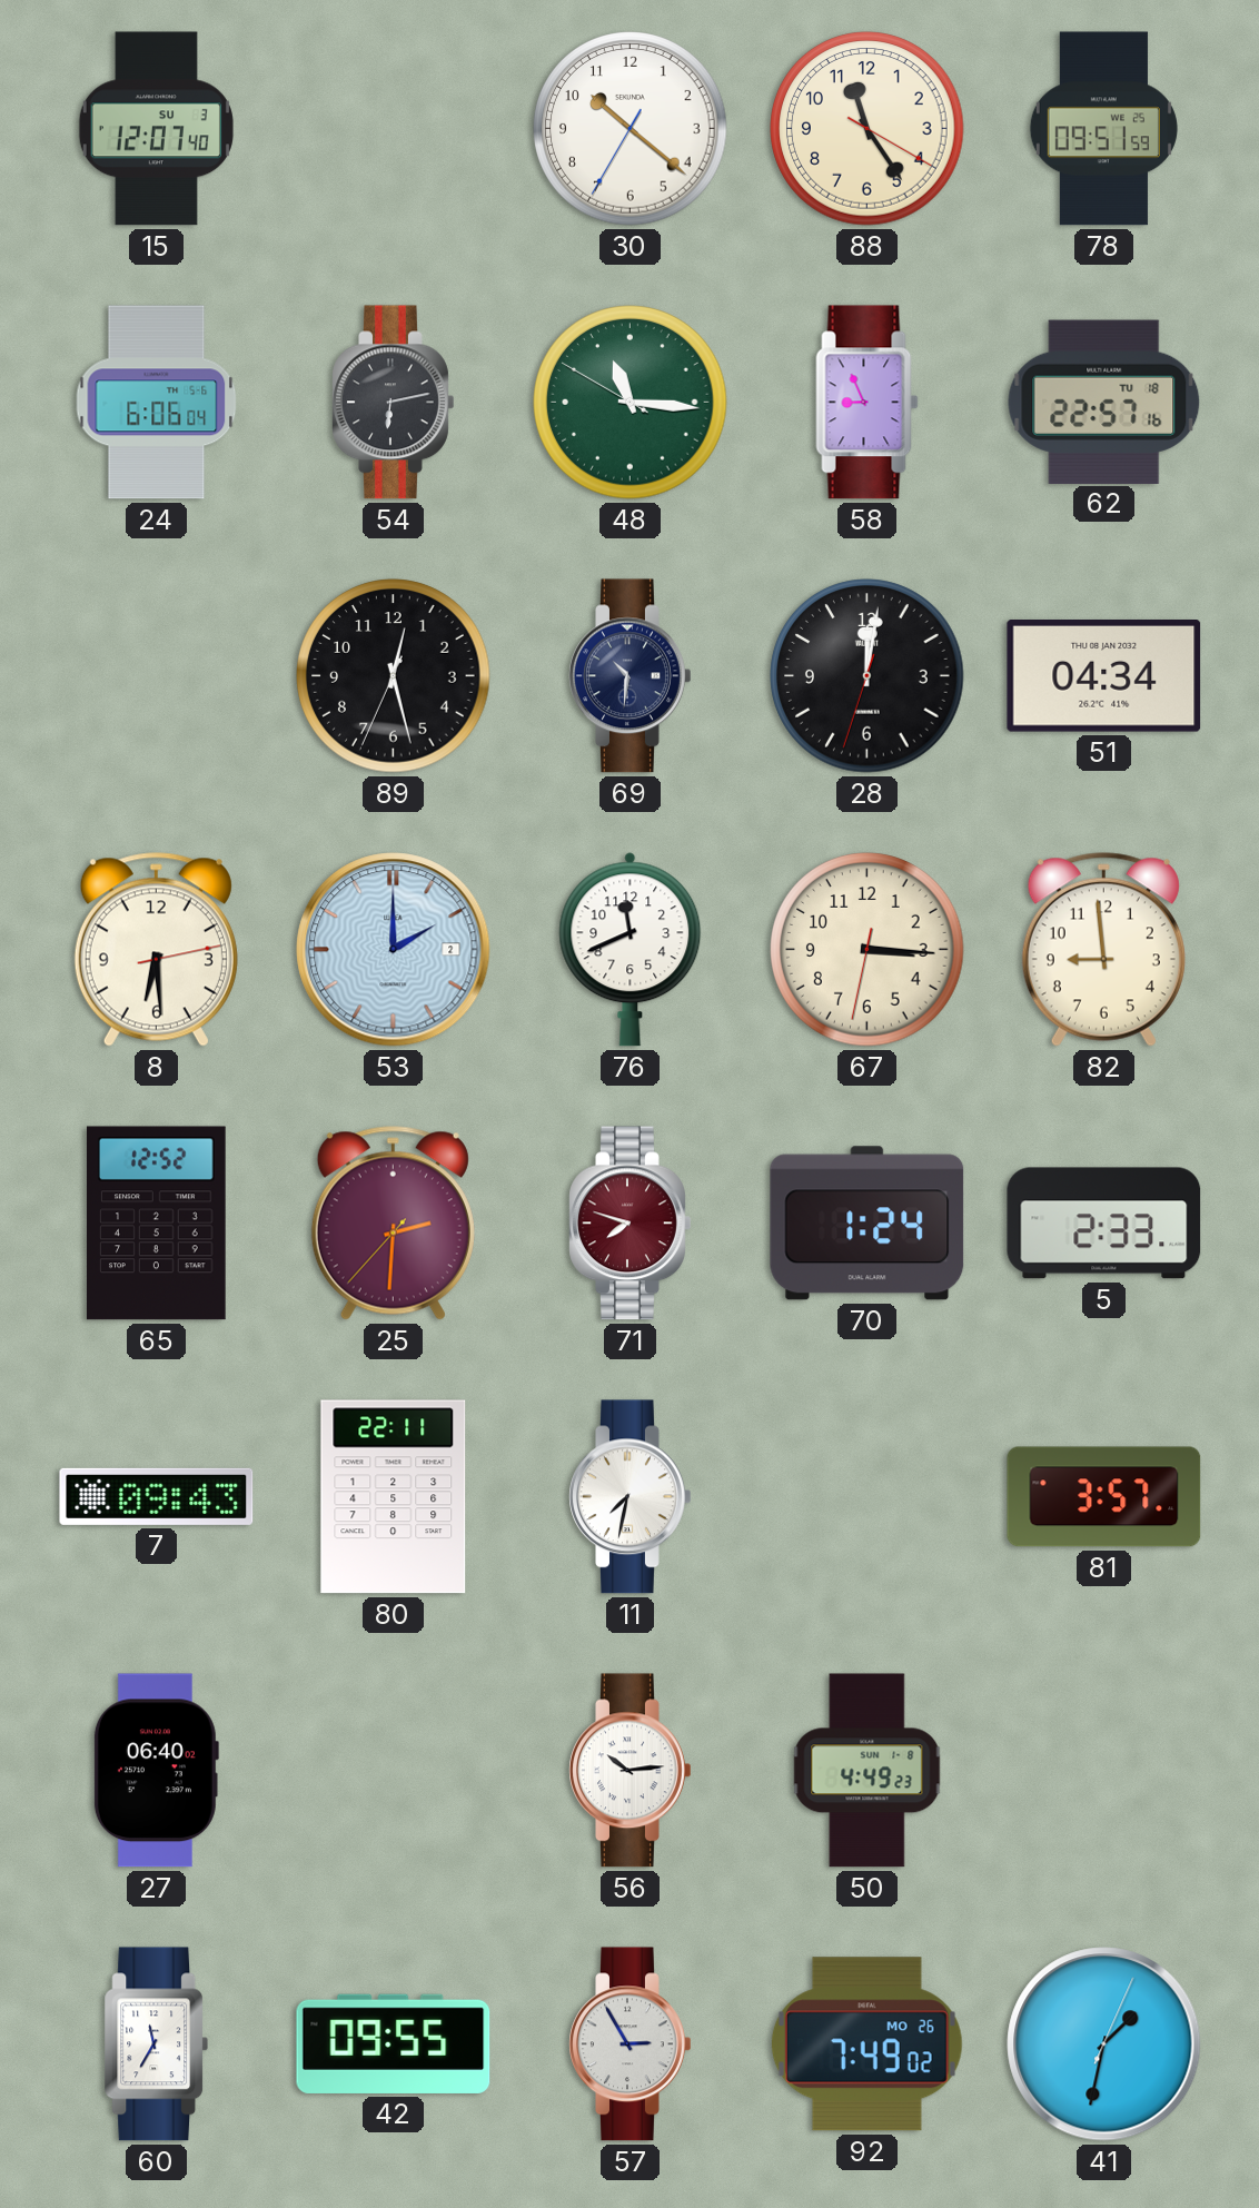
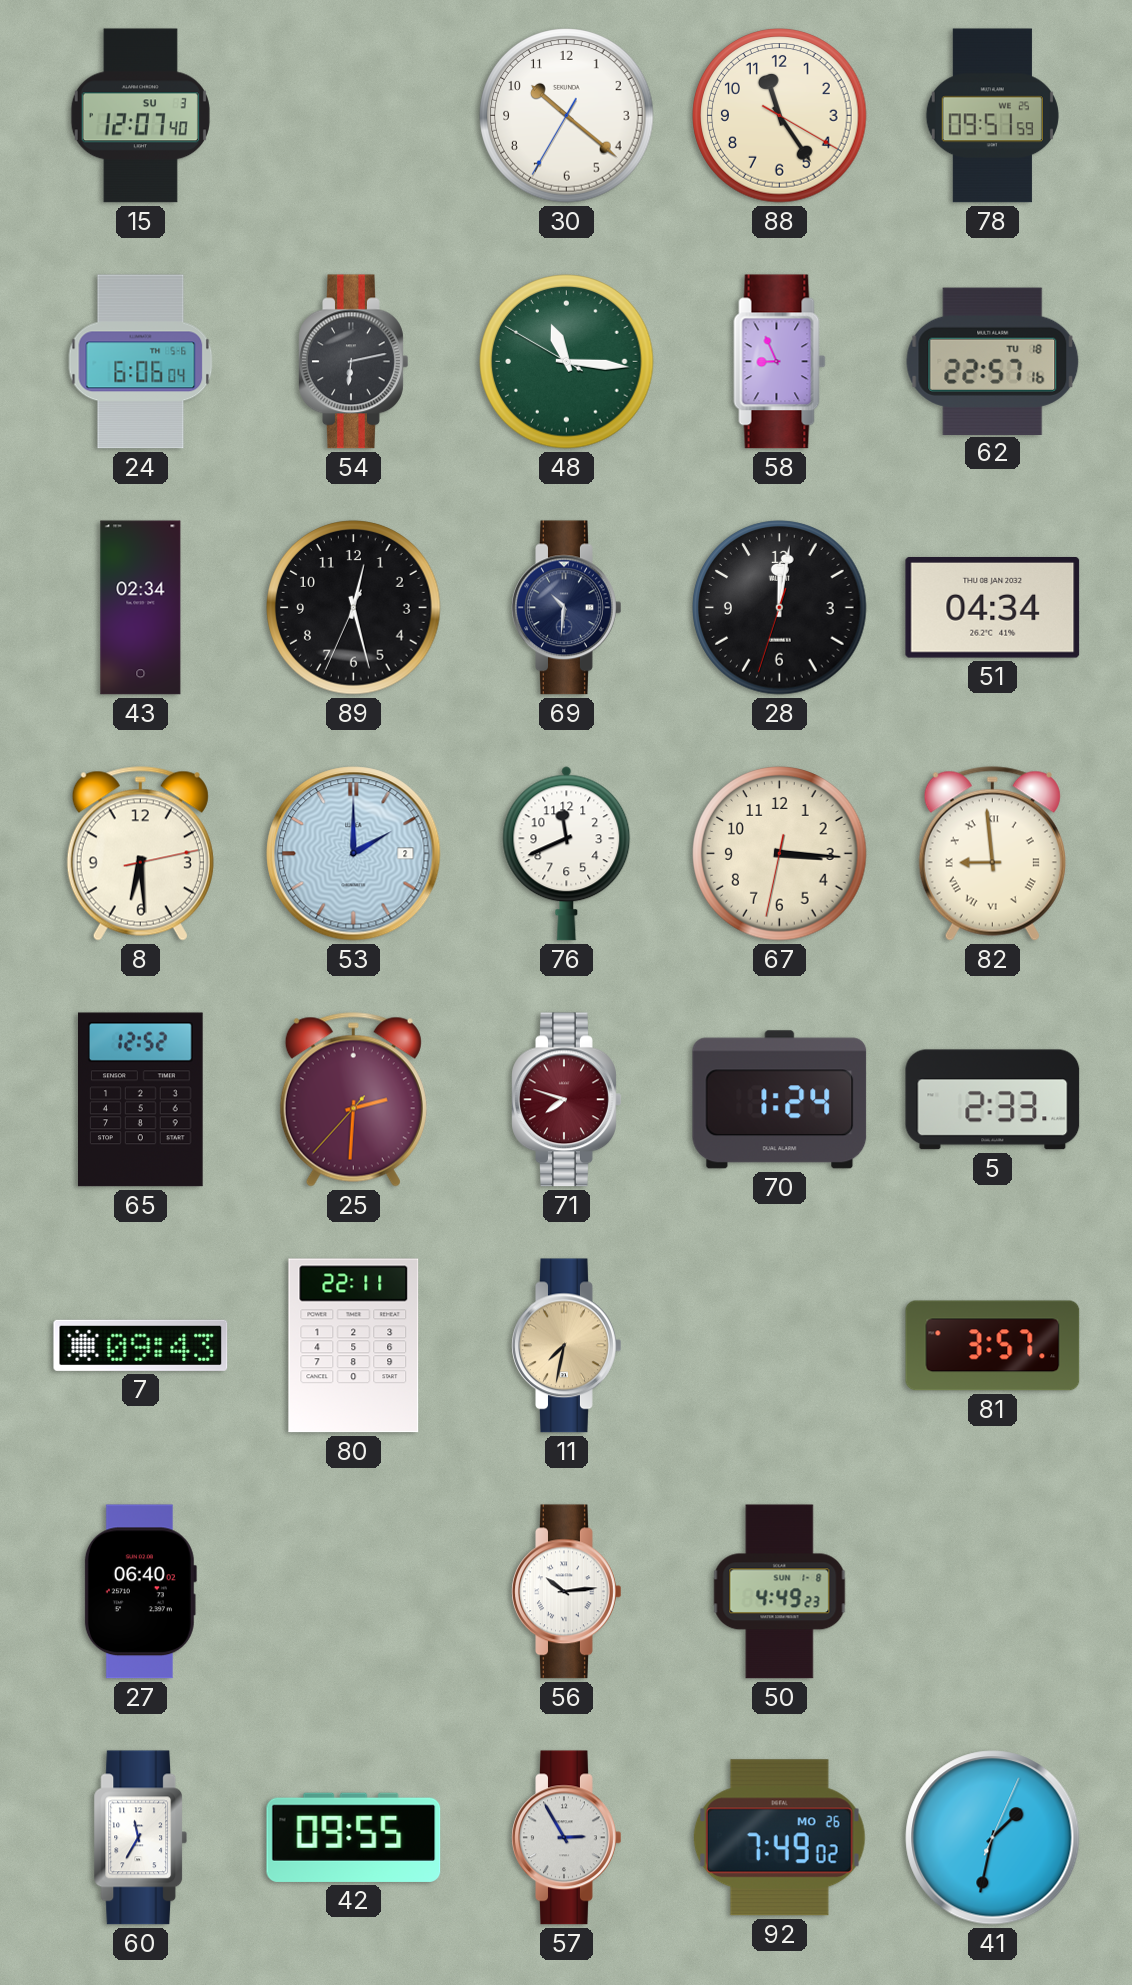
43: none -> 02:34 (141, 608)
82 numerals: Arabic -> Roman (992, 854)
11 dial: white -> champagne (567, 1346)
